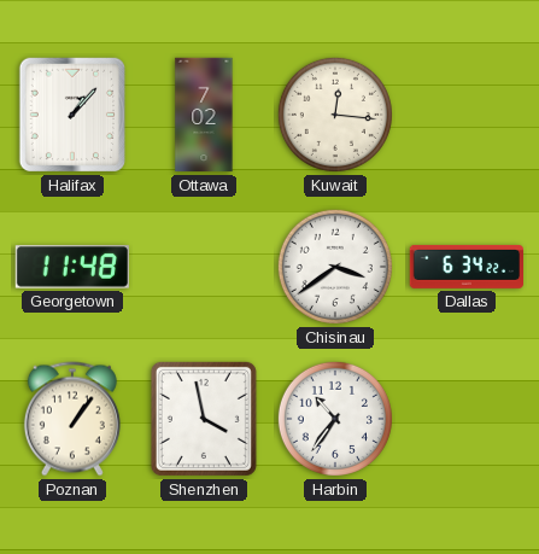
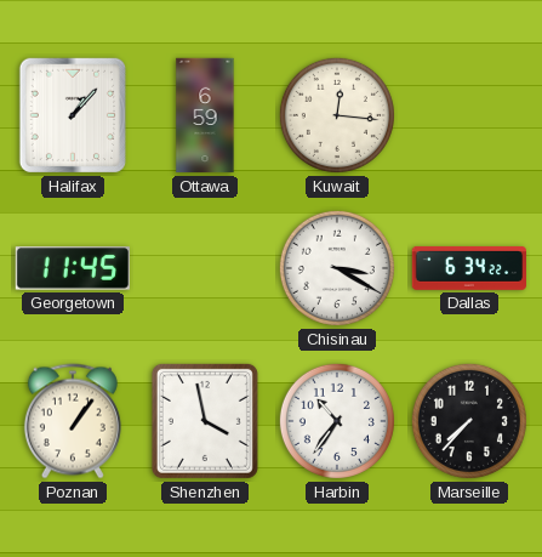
Ottawa: 7:02 -> 6:59 (205, 115)
Georgetown: 11:48 -> 11:45 (72, 268)
Chisinau: 3:39 -> 3:20 (337, 268)
Marseille: none -> 7:37 (469, 421)
